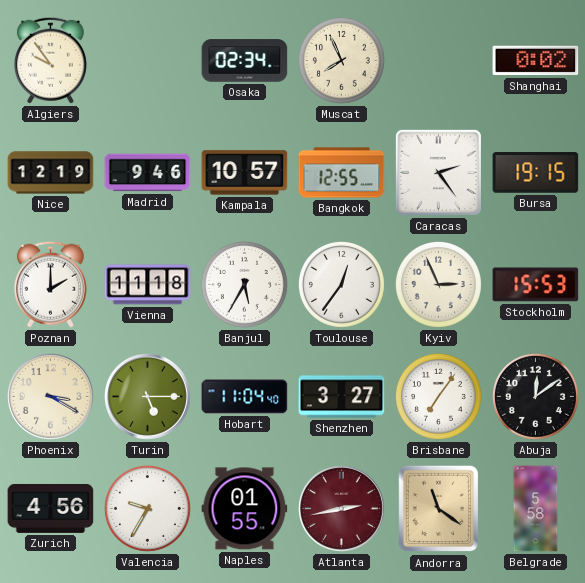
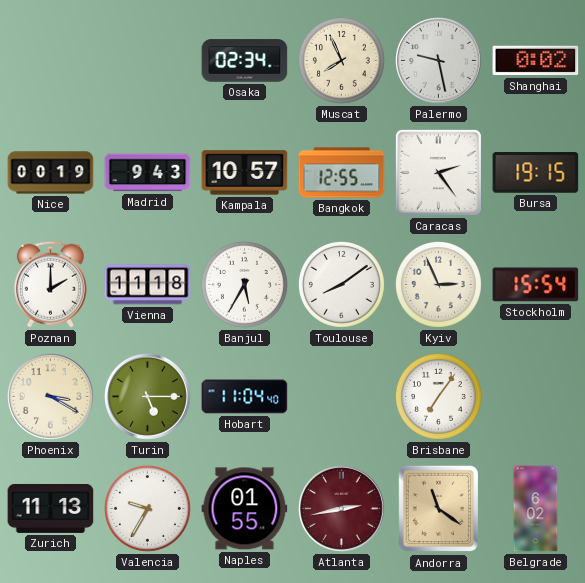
Algiers: 9:54 -> none (50, 60)
Palermo: none -> 9:28 (439, 61)
Nice: 12:19 -> 00:19 (51, 173)
Madrid: 9:46 -> 9:43 (148, 173)
Toulouse: 12:36 -> 8:09 (341, 284)
Stockholm: 15:53 -> 15:54 (536, 285)
Shenzhen: 3:27 -> none (342, 397)
Abuja: 12:09 -> none (535, 396)
Zurich: 4:56 -> 11:13 (51, 508)
Belgrade: 5:58 -> 6:02 (536, 509)
